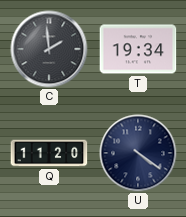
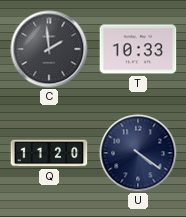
T: 19:34 -> 10:33 (138, 49)
